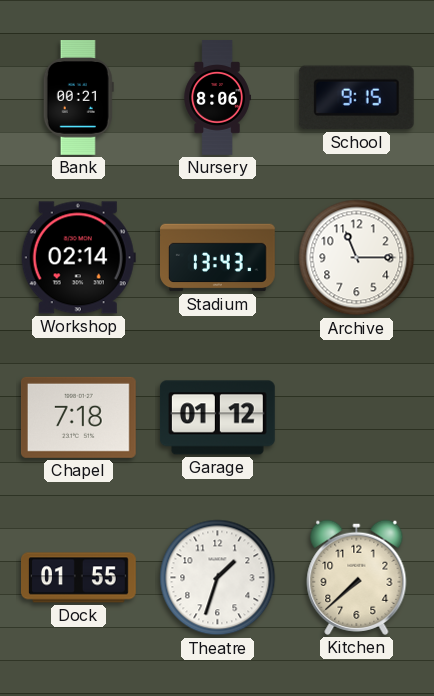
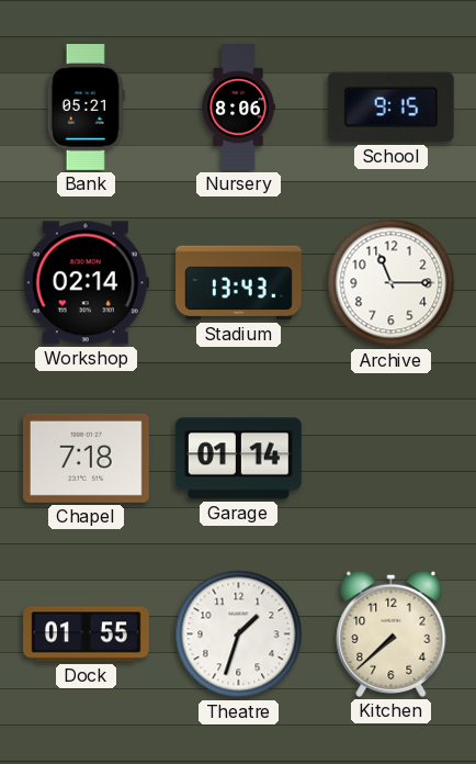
Bank: 00:21 -> 05:21 (86, 108)
Garage: 01:12 -> 01:14 (238, 459)
